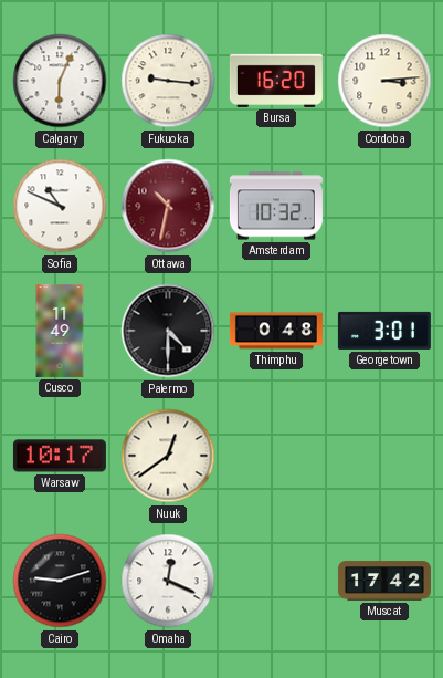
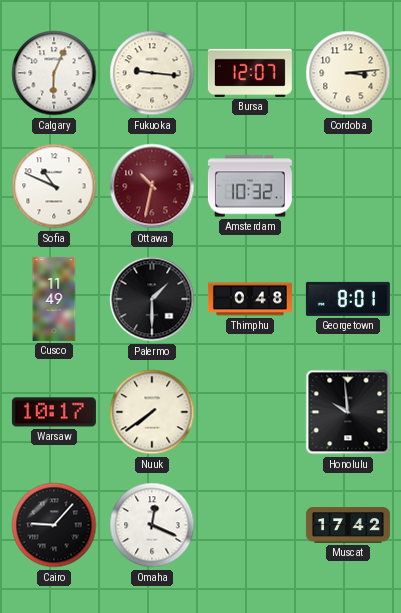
Bursa: 16:20 -> 12:07 (250, 73)
Palermo: 4:30 -> 1:30 (152, 299)
Georgetown: 3:01 -> 8:01 (348, 299)
Nuuk: 12:39 -> 7:39 (152, 412)
Honolulu: none -> 9:59 (348, 412)
Cairo: 9:12 -> 9:07 (54, 525)
